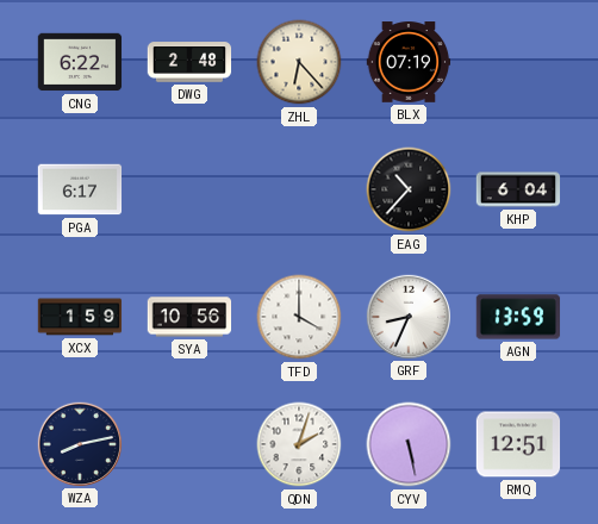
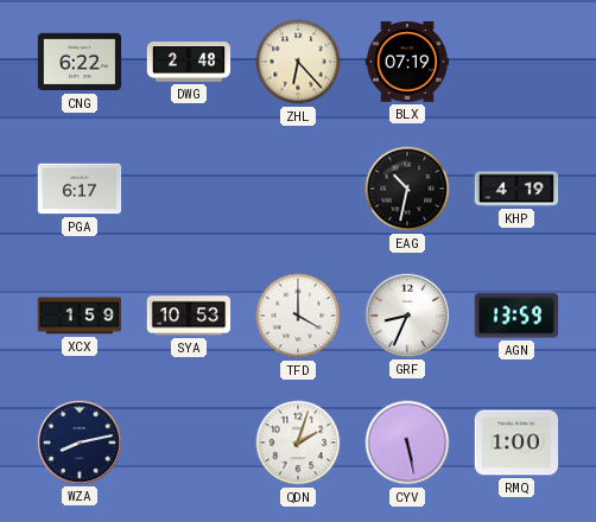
EAG: 10:37 -> 10:32 (407, 189)
KHP: 6:04 -> 4:19 (516, 189)
SYA: 10:56 -> 10:53 (189, 316)
RMQ: 12:51 -> 1:00 (516, 443)
